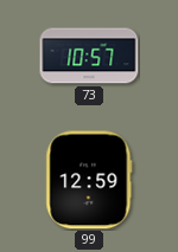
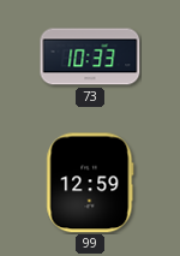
73: 10:57 -> 10:33 (90, 56)
